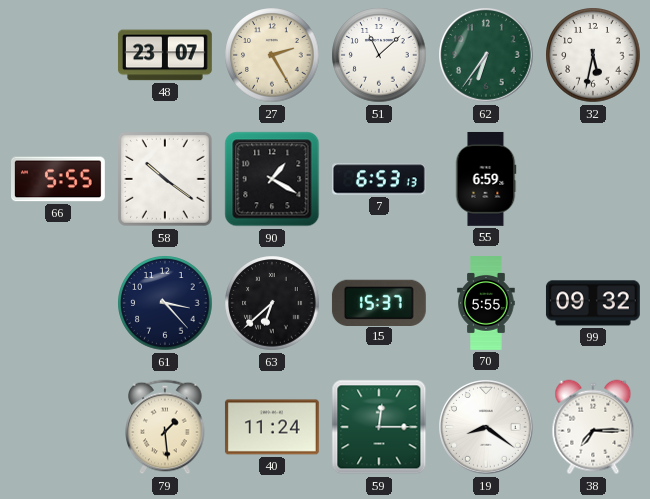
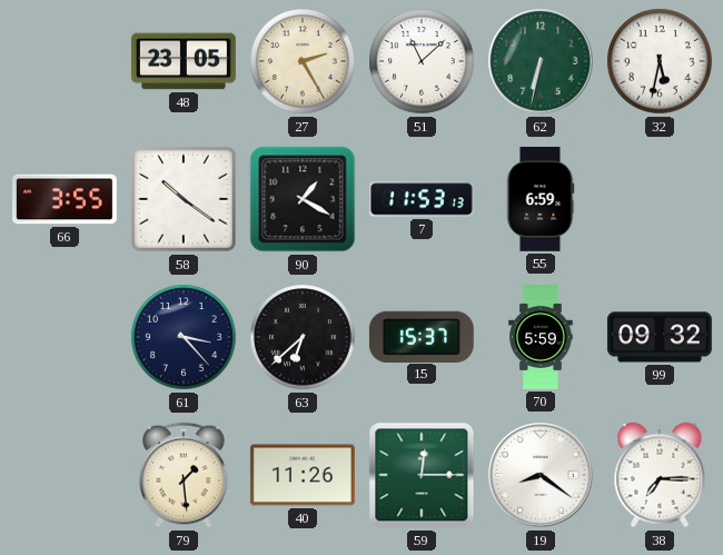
48: 23:07 -> 23:05 (184, 61)
62: 6:36 -> 6:32 (542, 62)
66: 5:55 -> 3:55 (66, 199)
7: 6:53 -> 11:53 (422, 199)
70: 5:55 -> 5:59 (541, 338)
40: 11:24 -> 11:26 (303, 475)
